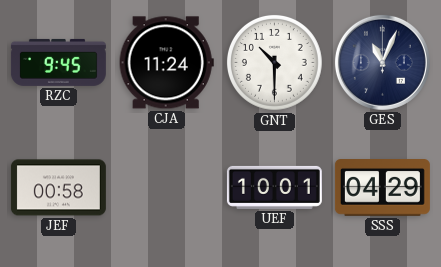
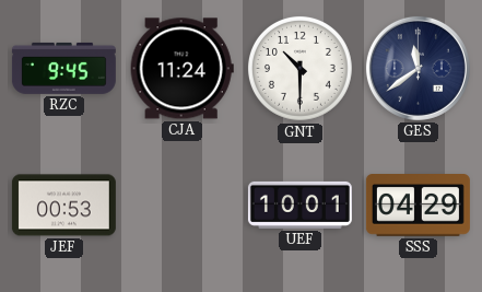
GES: 11:04 -> 11:39 (418, 68)
JEF: 00:58 -> 00:53 (63, 206)
